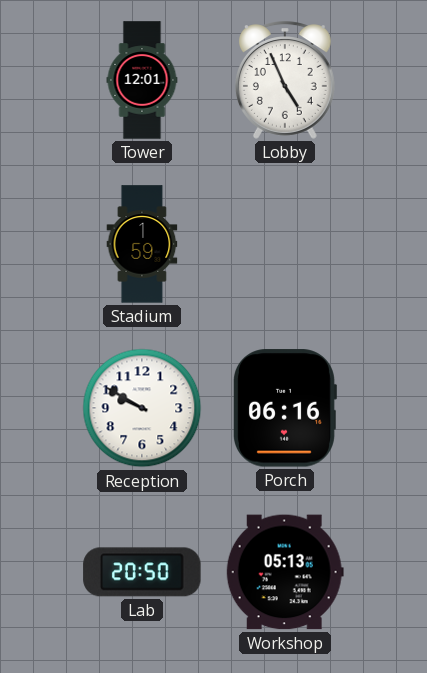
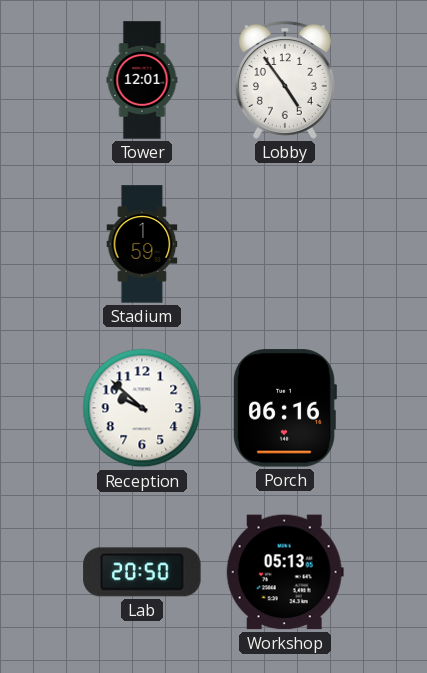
Lobby: 4:56 -> 4:54 (285, 80)
Reception: 9:50 -> 9:52 (142, 408)
